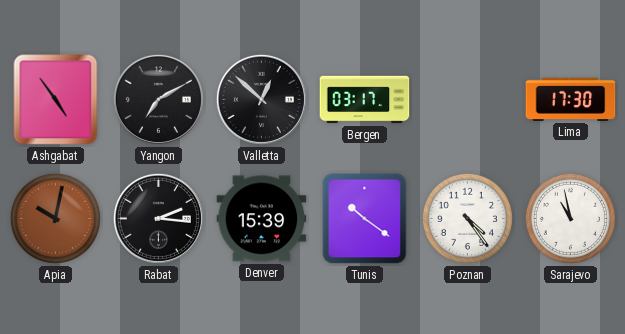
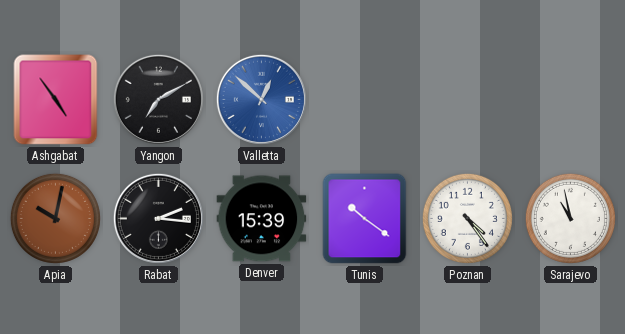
Valletta dial: black -> blue (261, 99)
Bergen: 03:17 -> none (365, 100)
Lima: 17:30 -> none (571, 99)
